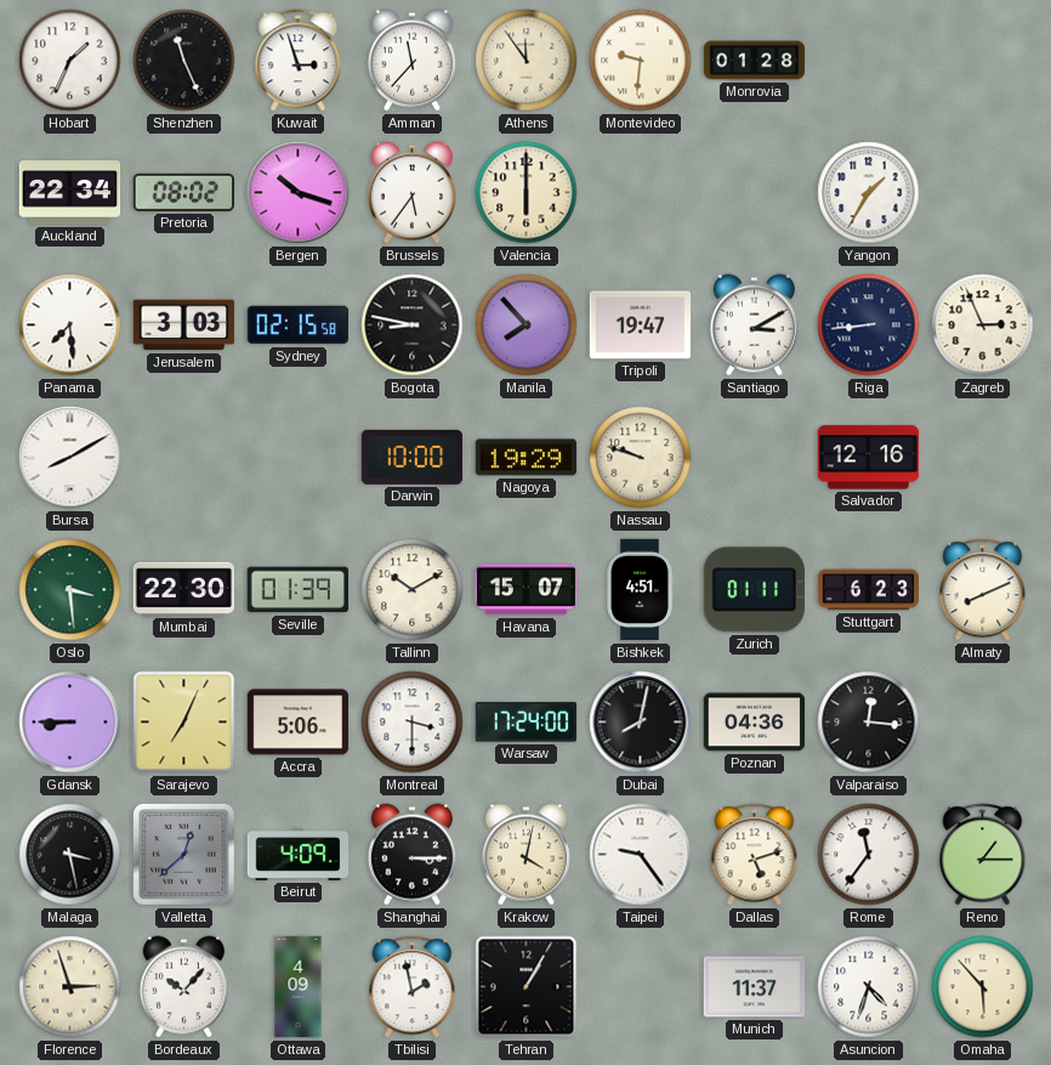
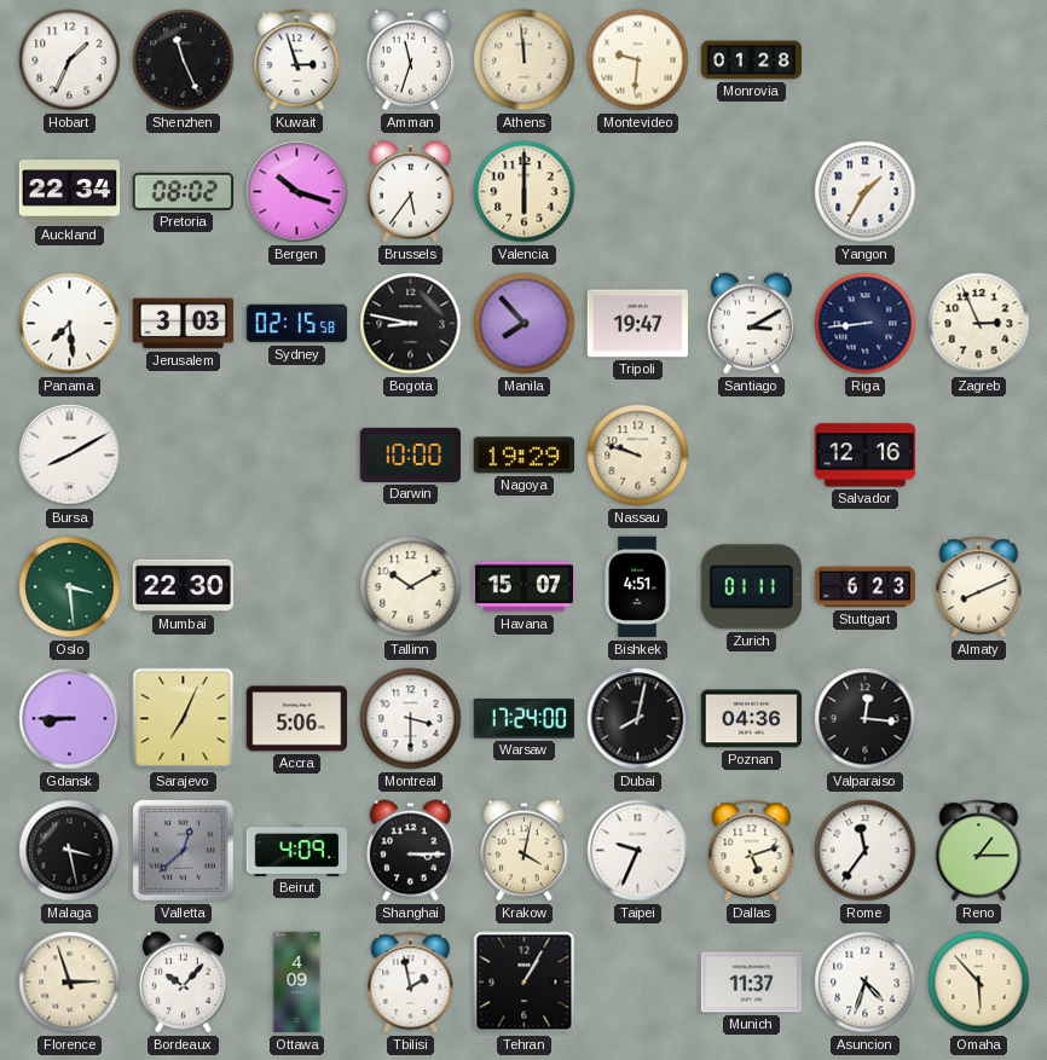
Amman: 11:37 -> 11:33 (410, 60)
Athens: 11:54 -> 11:59 (525, 60)
Seville: 01:39 -> none (297, 590)
Taipei: 9:24 -> 9:34 (638, 851)
